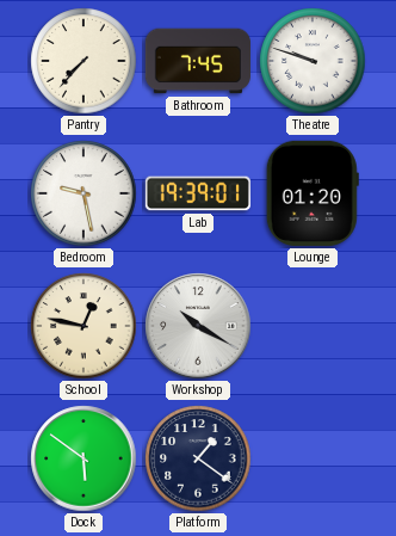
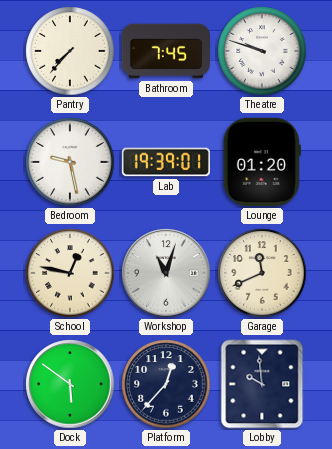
Workshop: 10:20 -> 11:03 (166, 273)
Garage: none -> 11:41 (262, 273)
Platform: 1:21 -> 12:37 (166, 384)
Lobby: none -> 9:59 (262, 384)
